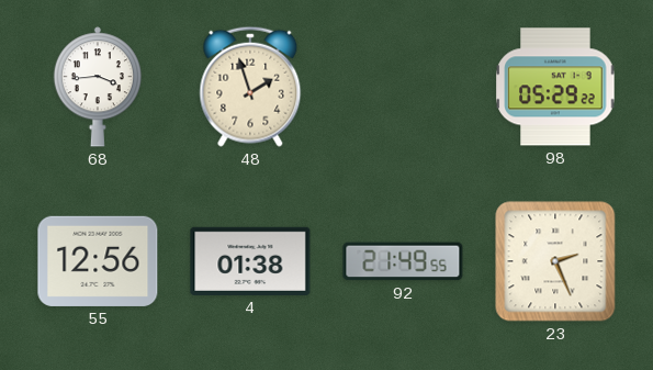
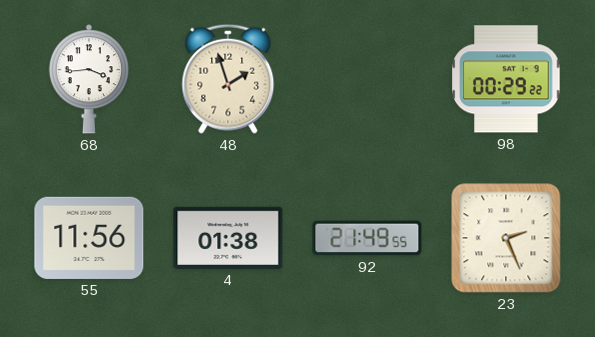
98: 05:29 -> 00:29 (506, 79)
55: 12:56 -> 11:56 (89, 238)
